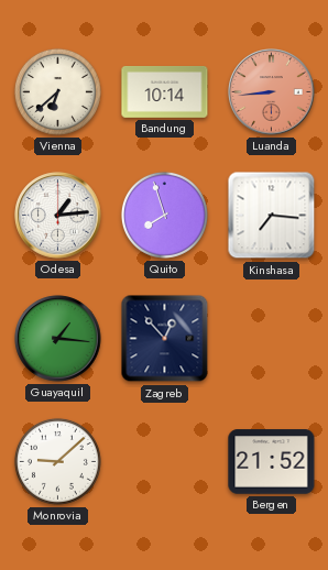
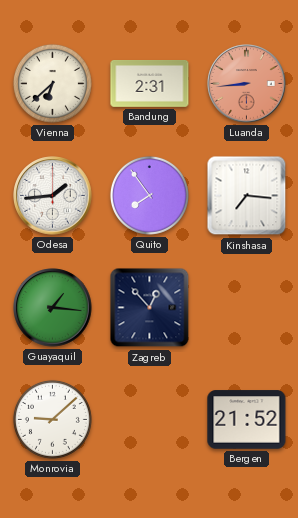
Bandung: 10:14 -> 2:31 (150, 84)
Odesa: 1:14 -> 1:44 (53, 196)
Quito: 7:57 -> 7:54 (149, 195)
